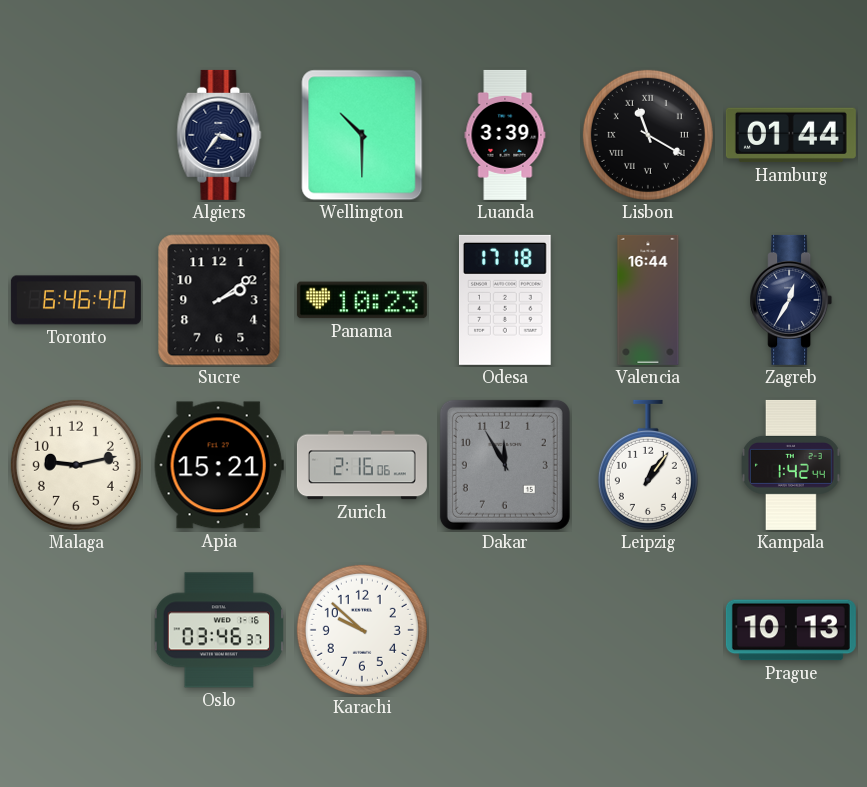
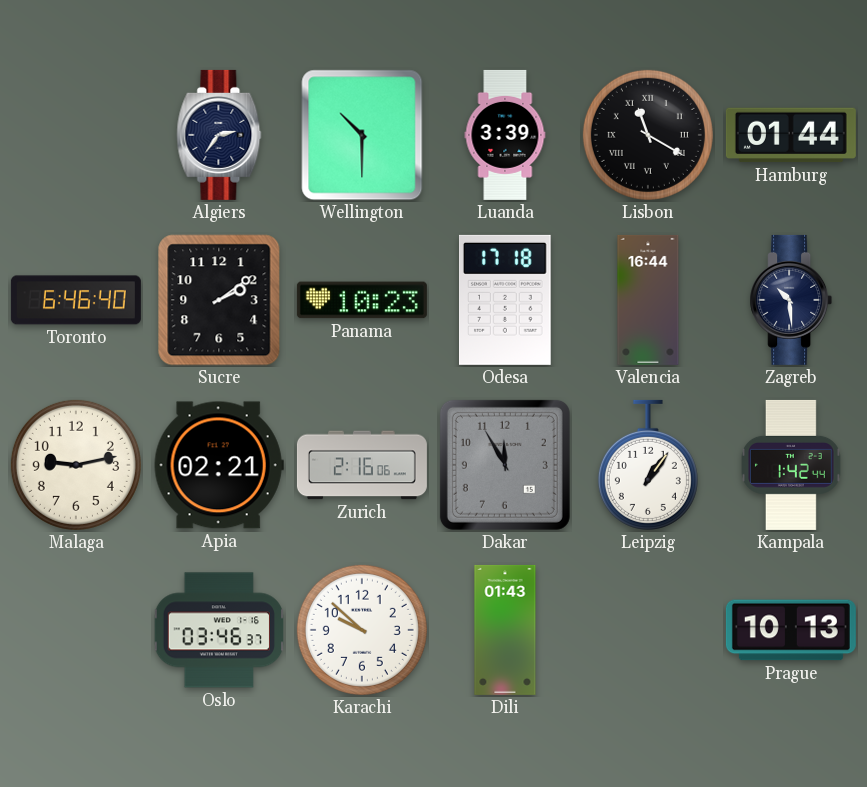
Algiers: 3:36 -> 2:36 (219, 135)
Zagreb: 12:35 -> 10:29 (791, 300)
Apia: 15:21 -> 02:21 (219, 465)
Dili: none -> 01:43 (505, 630)
